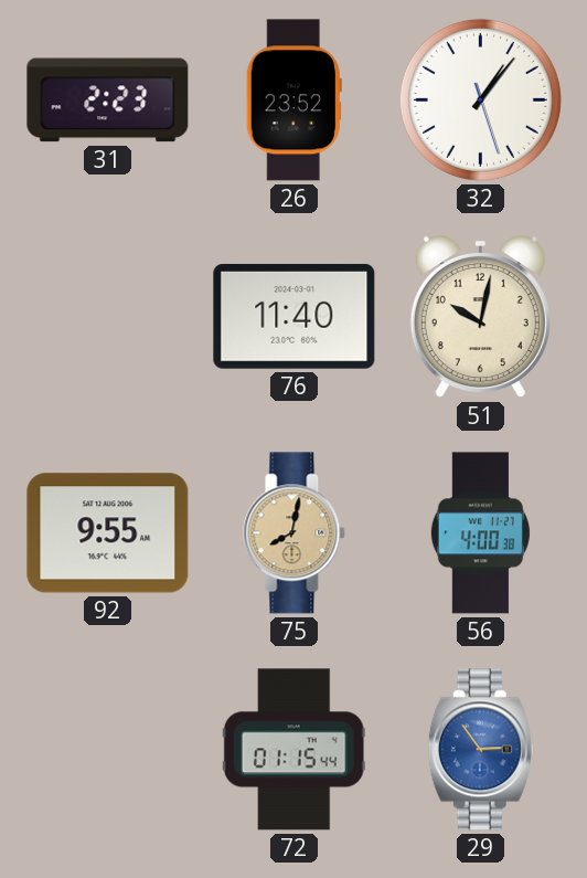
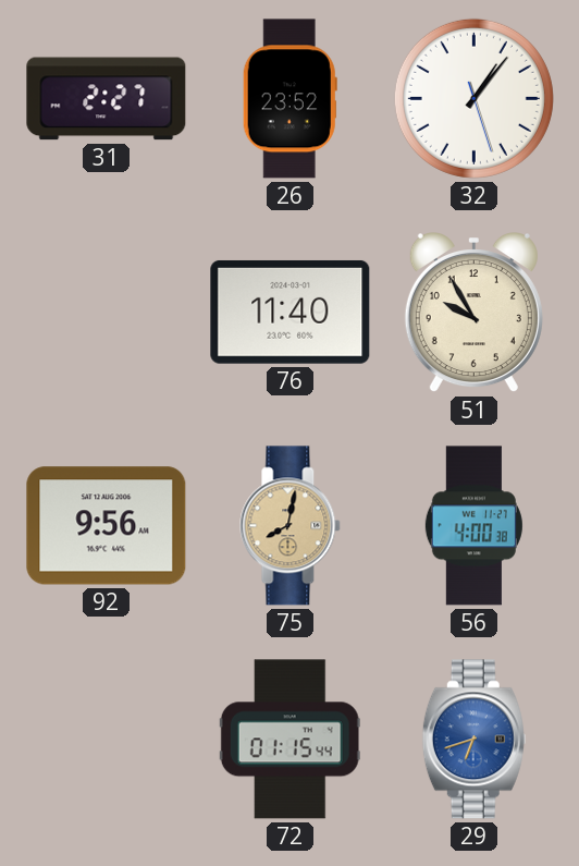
31: 2:23 -> 2:27 (107, 99)
51: 10:02 -> 9:55 (473, 314)
92: 9:55 -> 9:56 (107, 526)
29: 2:54 -> 6:42 (473, 740)
